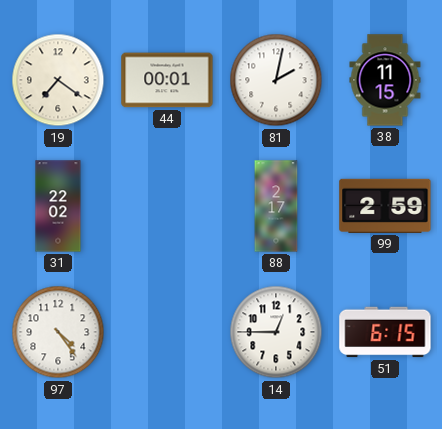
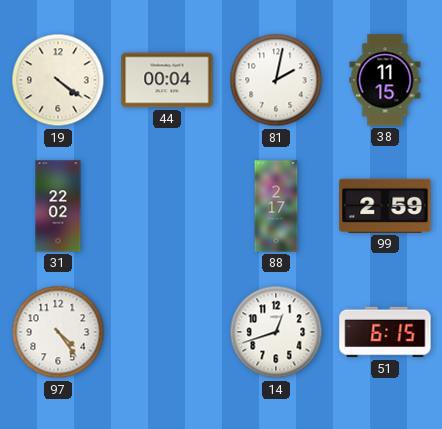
19: 7:21 -> 4:21 (58, 80)
44: 00:01 -> 00:04 (167, 80)
14: 12:45 -> 12:42 (276, 332)
